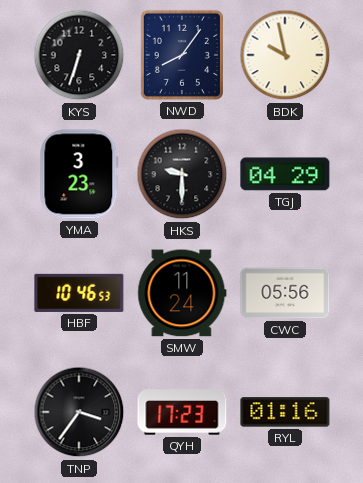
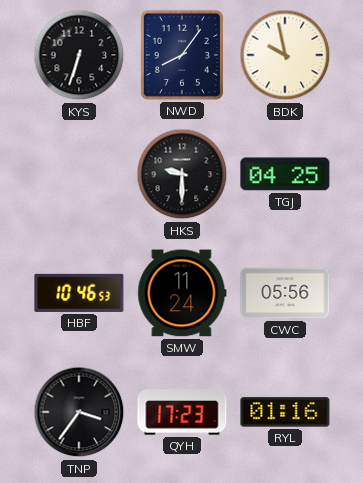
YMA: 3:23 -> none (79, 174)
TGJ: 04:29 -> 04:25 (285, 174)
